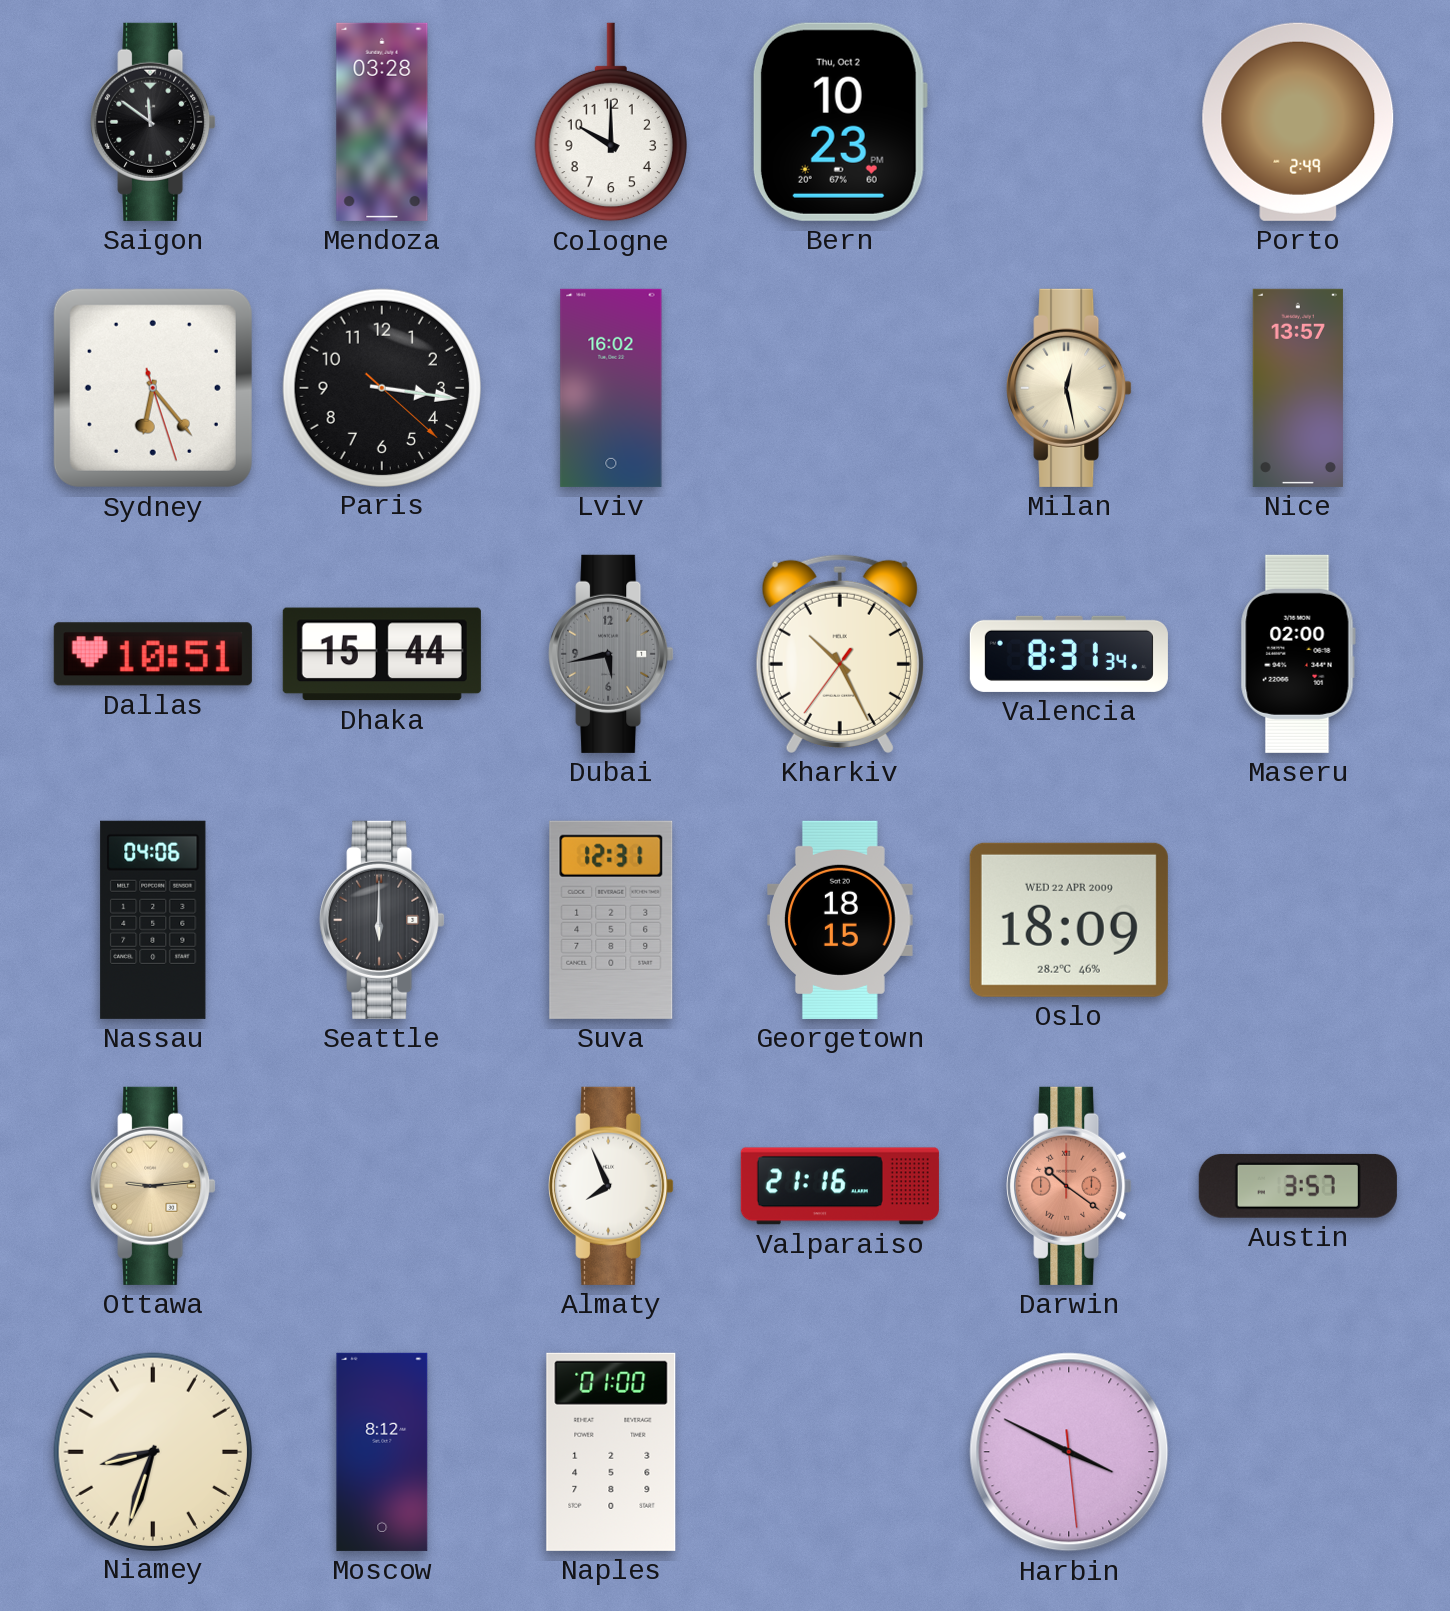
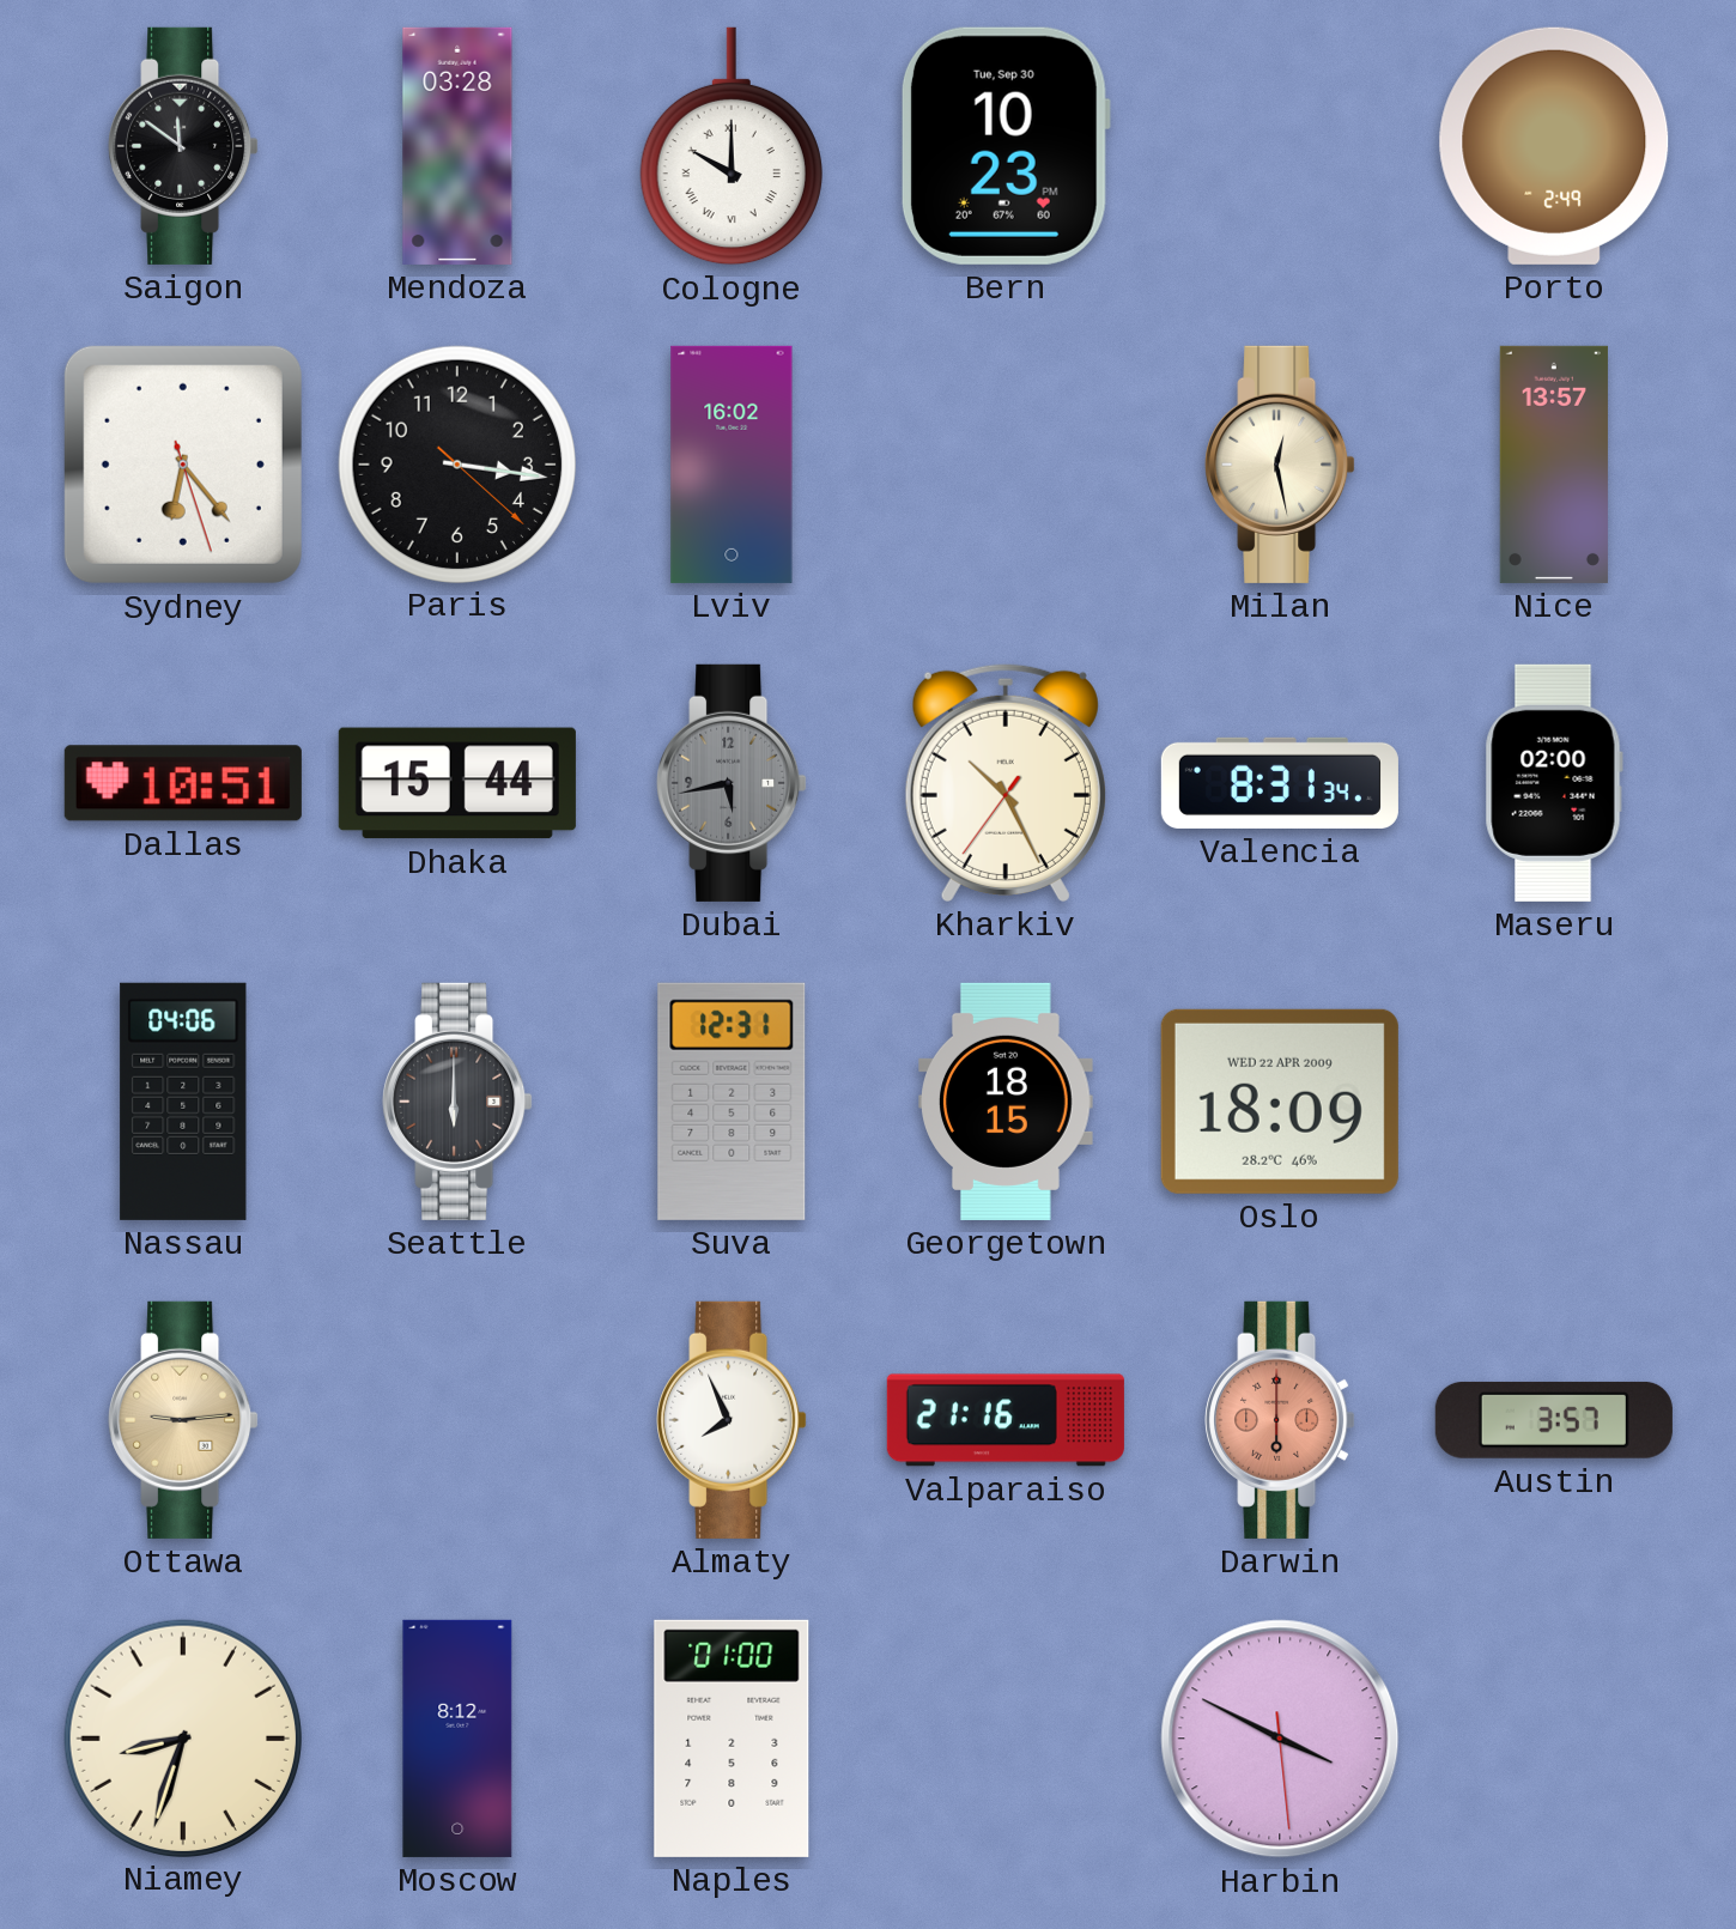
Cologne numerals: Arabic -> Roman (732, 146)
Bern date: Thu, Oct 2 -> Tue, Sep 30 (1004, 146)
Darwin: 10:21 -> 6:00 (1280, 1420)
